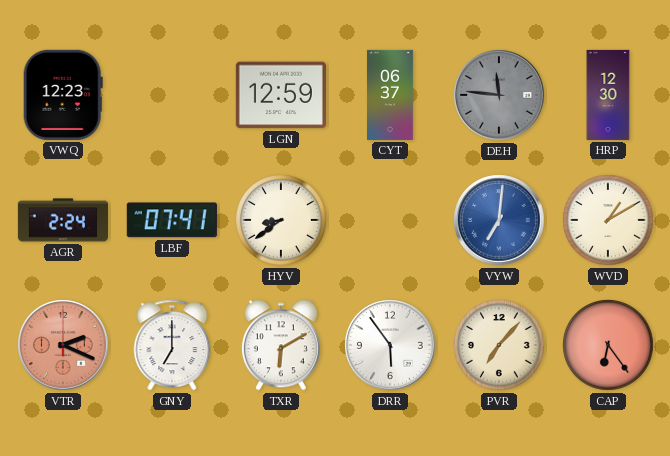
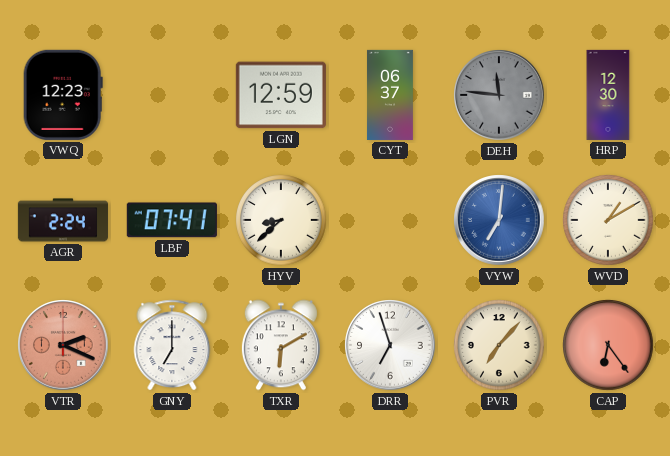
HYV: 8:39 -> 8:38 (281, 220)
DRR: 5:54 -> 6:57 (390, 345)
